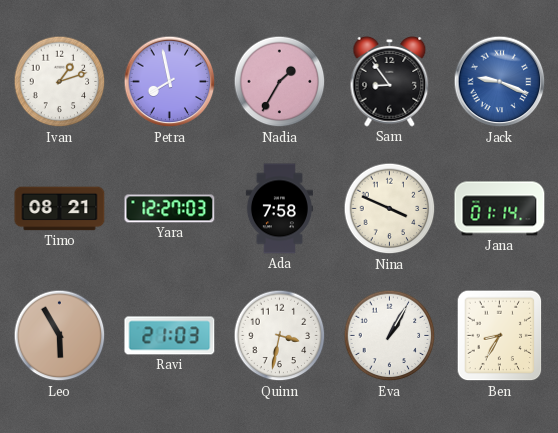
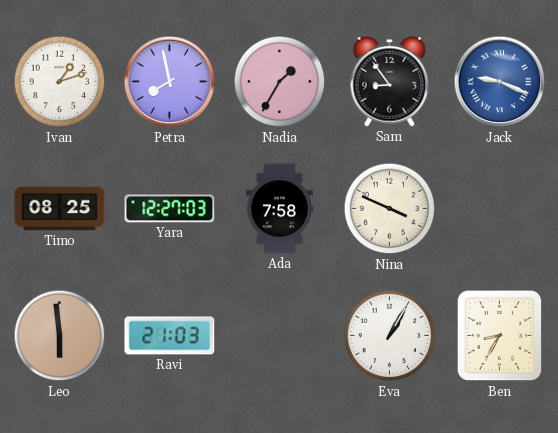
Timo: 08:21 -> 08:25 (60, 209)
Jana: 01:14 -> none (500, 209)
Leo: 5:55 -> 5:59 (60, 336)
Quinn: 3:32 -> none (280, 336)
